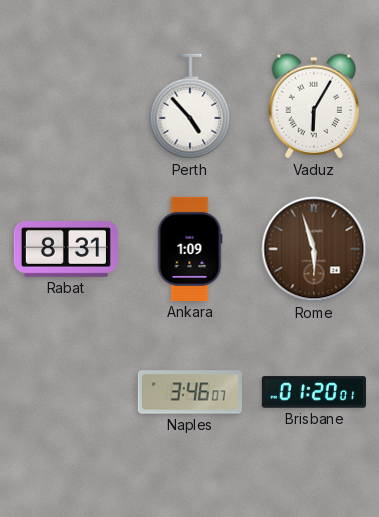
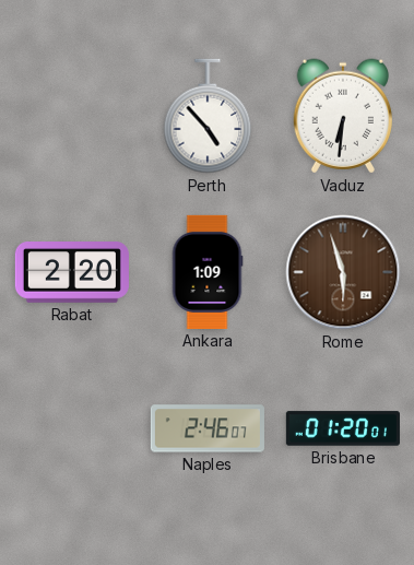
Vaduz: 6:05 -> 6:31 (343, 116)
Rabat: 8:31 -> 2:20 (72, 273)
Naples: 3:46 -> 2:46 (208, 428)
